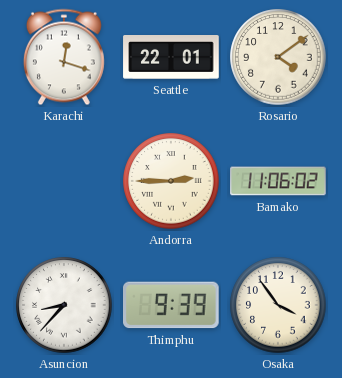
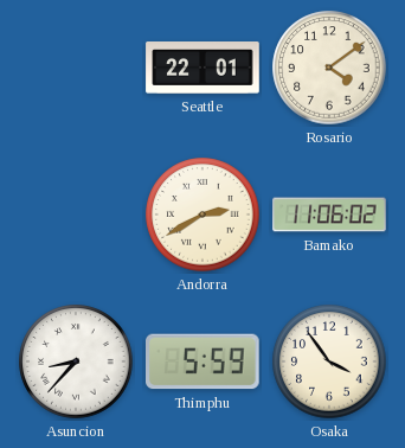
Karachi: 12:18 -> none (64, 57)
Andorra: 2:45 -> 2:40 (202, 215)
Thimphu: 9:39 -> 5:59 (204, 361)
